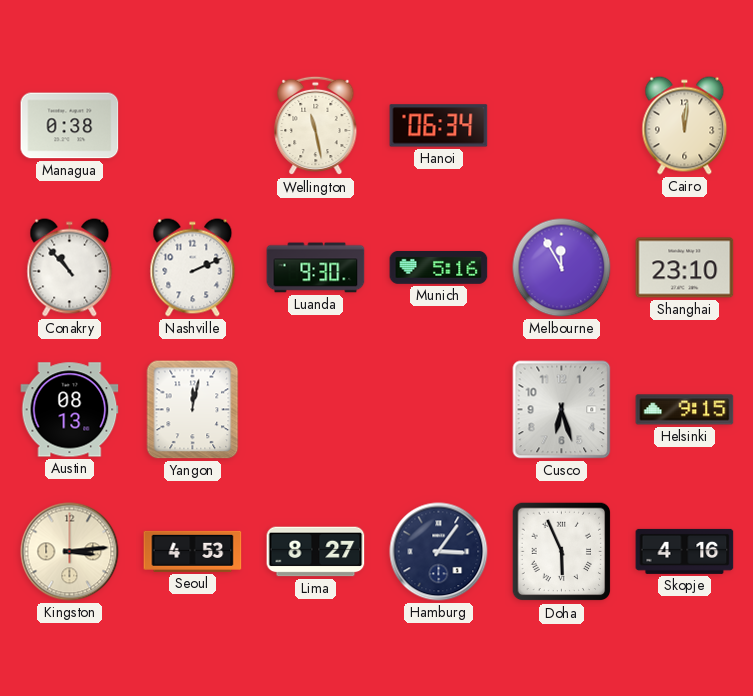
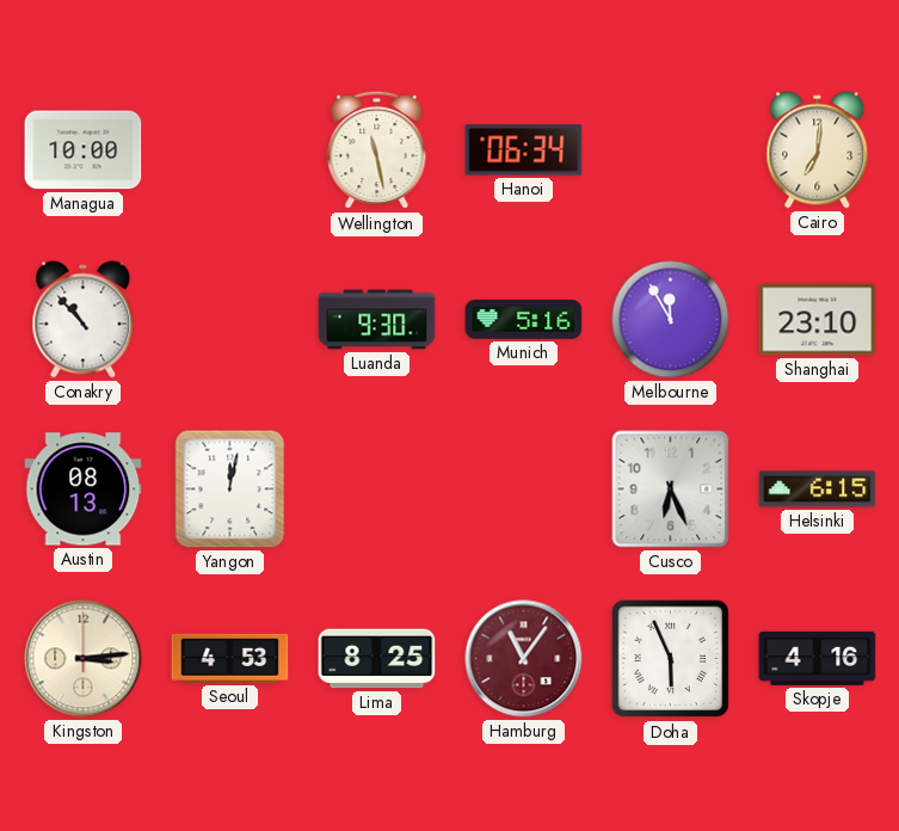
Managua: 0:38 -> 10:00 (84, 150)
Cairo: 12:01 -> 7:01 (818, 150)
Nashville: 2:11 -> none (193, 268)
Cusco: 6:27 -> 6:26 (671, 490)
Helsinki: 9:15 -> 6:15 (818, 490)
Lima: 8:27 -> 8:25 (377, 659)
Hamburg: 3:06 -> 11:06 (524, 659)
Hamburg dial: navy -> burgundy (524, 659)
